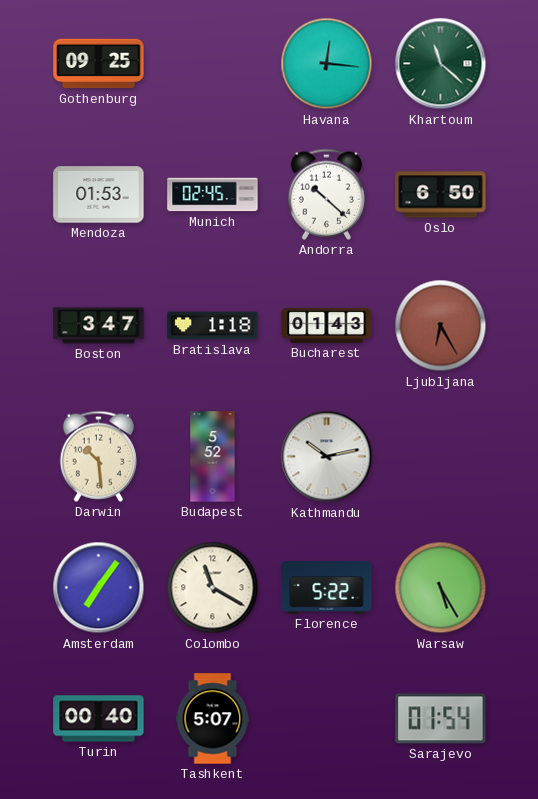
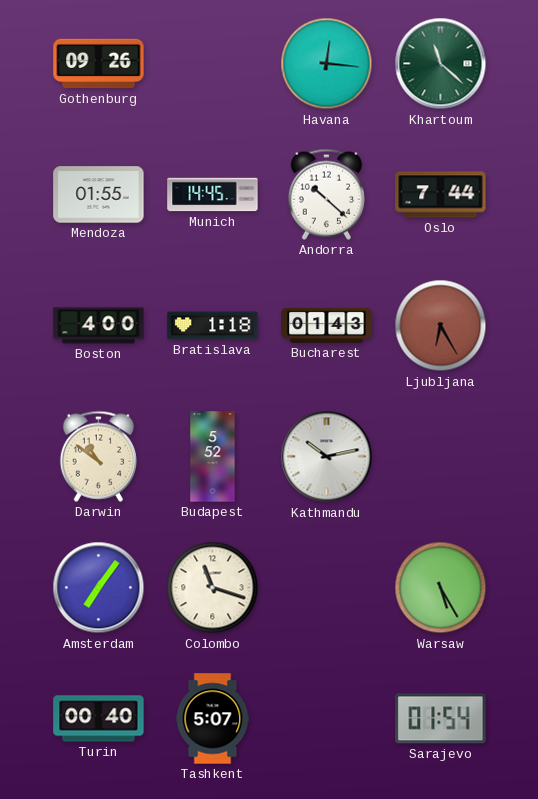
Gothenburg: 09:25 -> 09:26 (99, 64)
Mendoza: 01:53 -> 01:55 (99, 195)
Munich: 02:45 -> 14:45 (213, 195)
Oslo: 6:50 -> 7:44 (441, 195)
Boston: 3:47 -> 4:00 (99, 326)
Darwin: 10:29 -> 10:51 (98, 456)
Colombo: 11:20 -> 11:18 (213, 588)
Florence: 5:22 -> none (327, 588)
